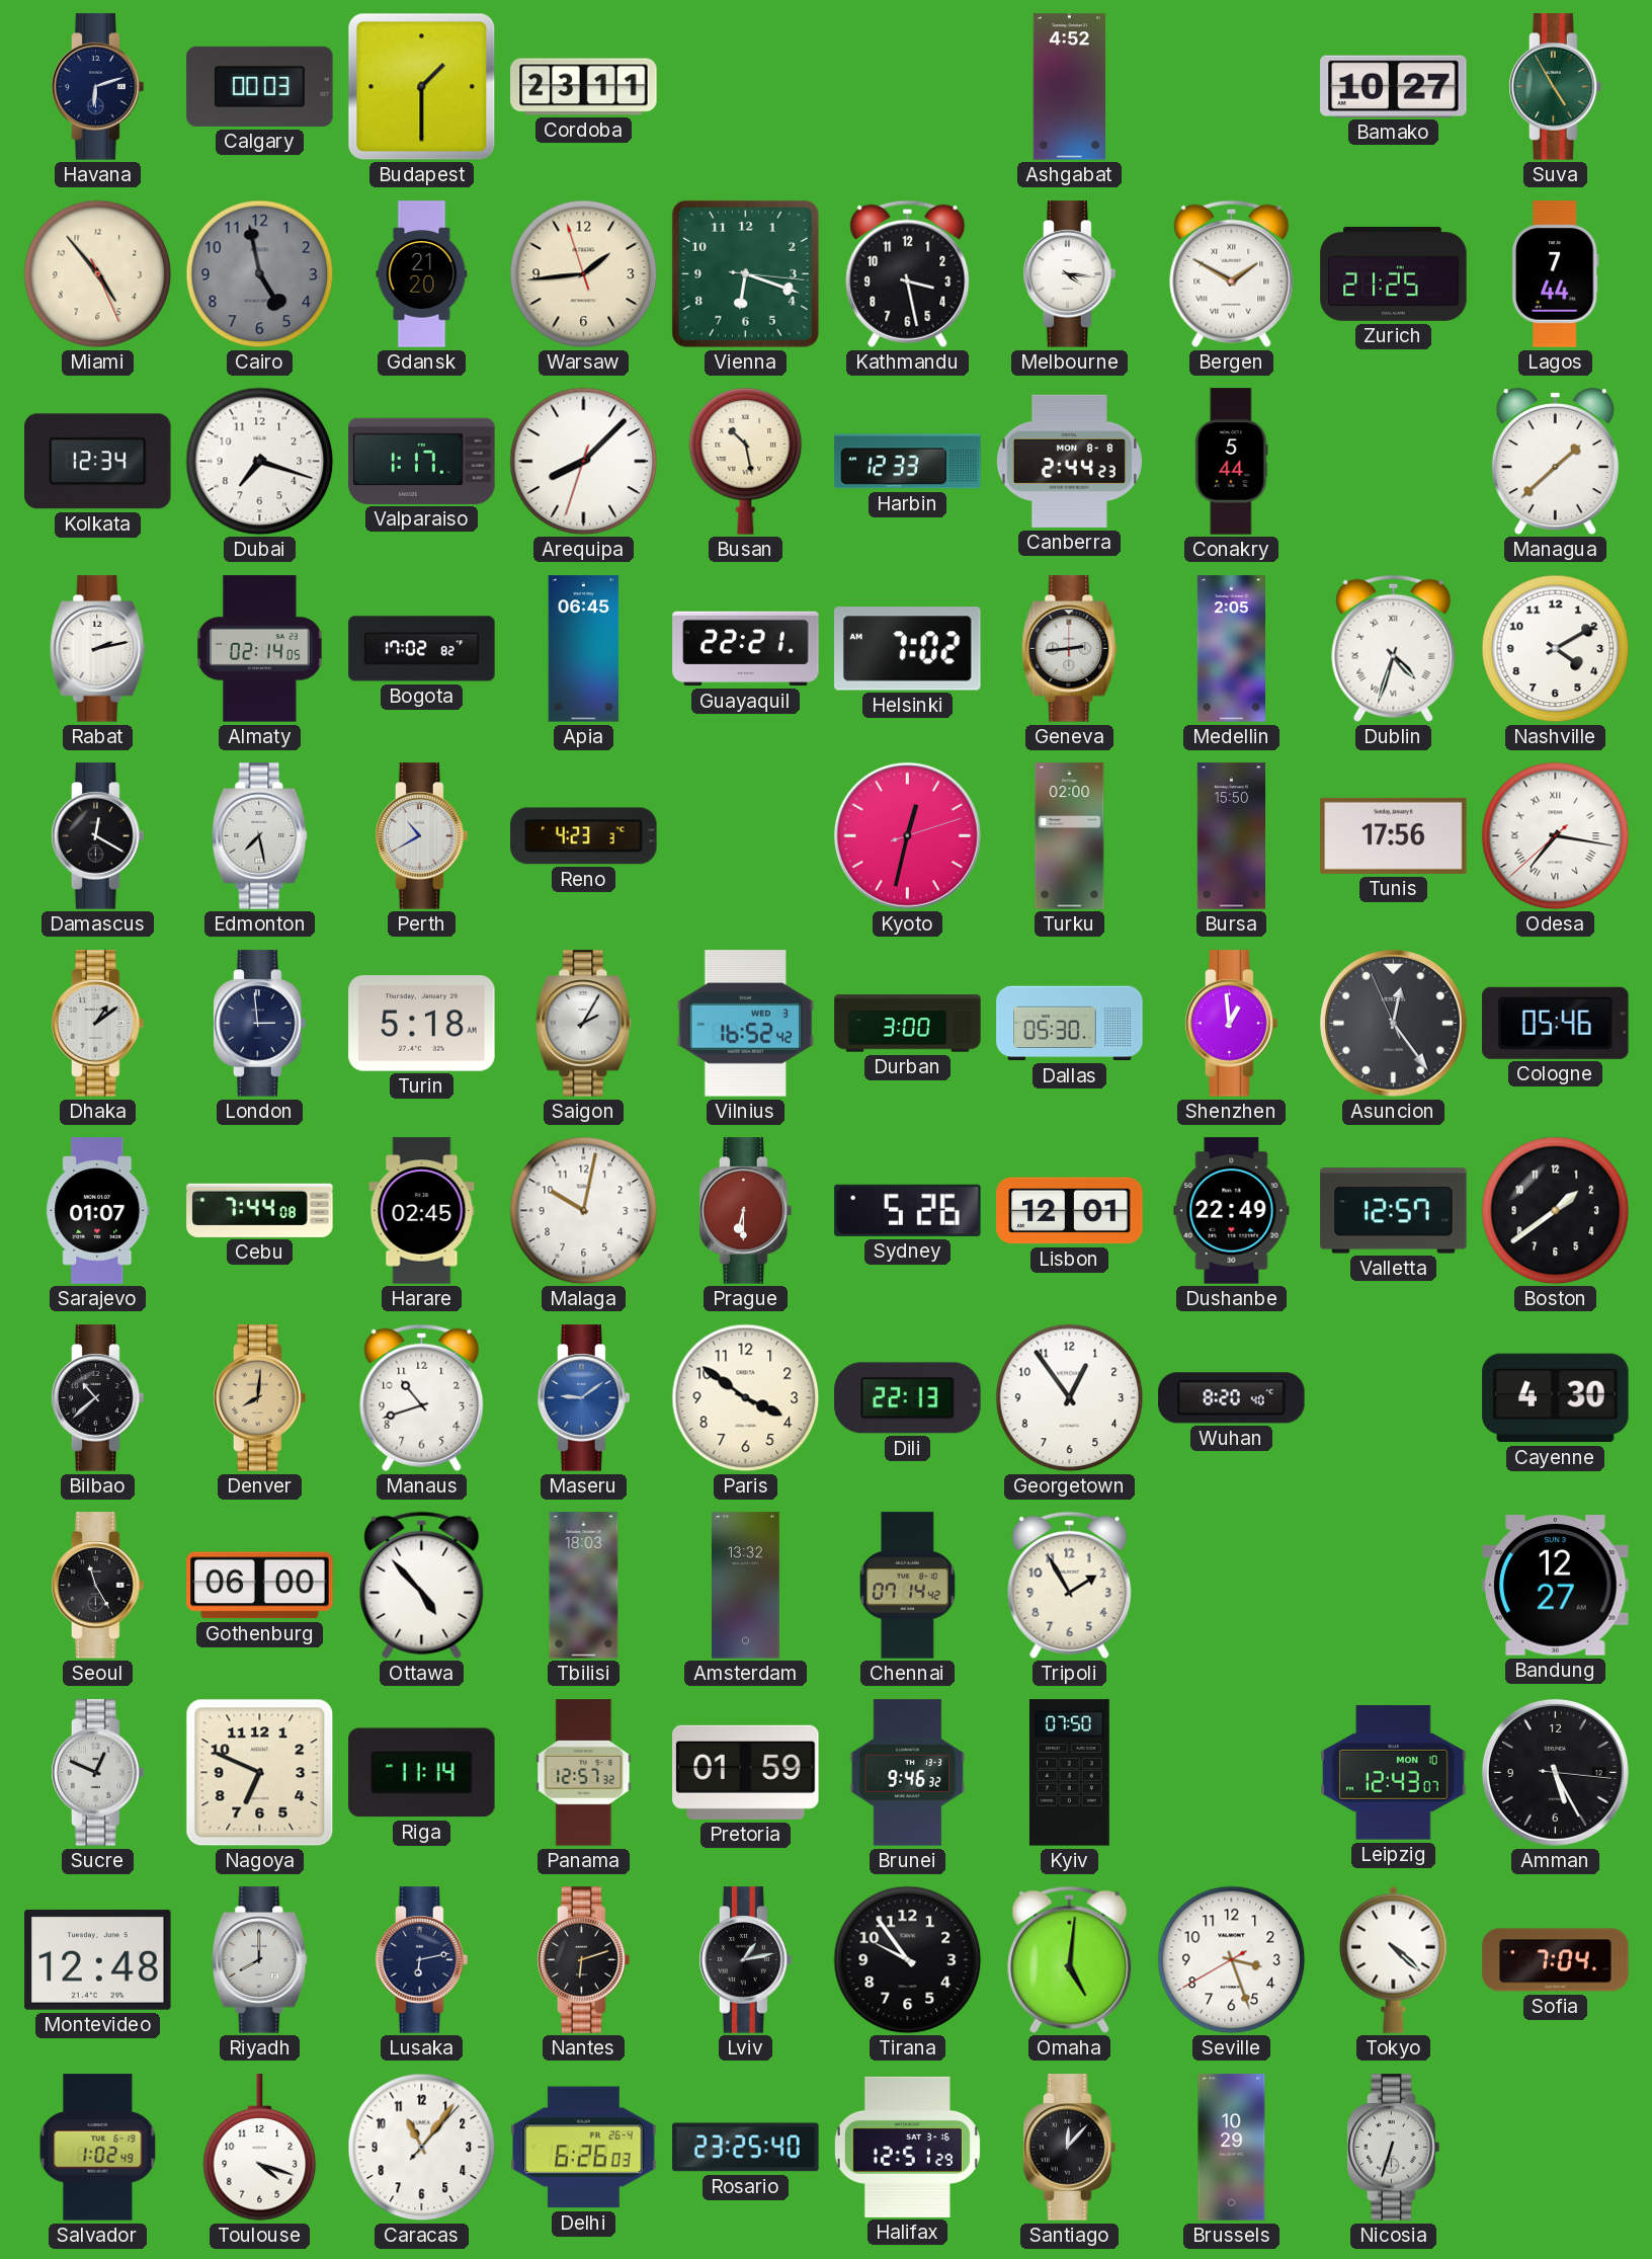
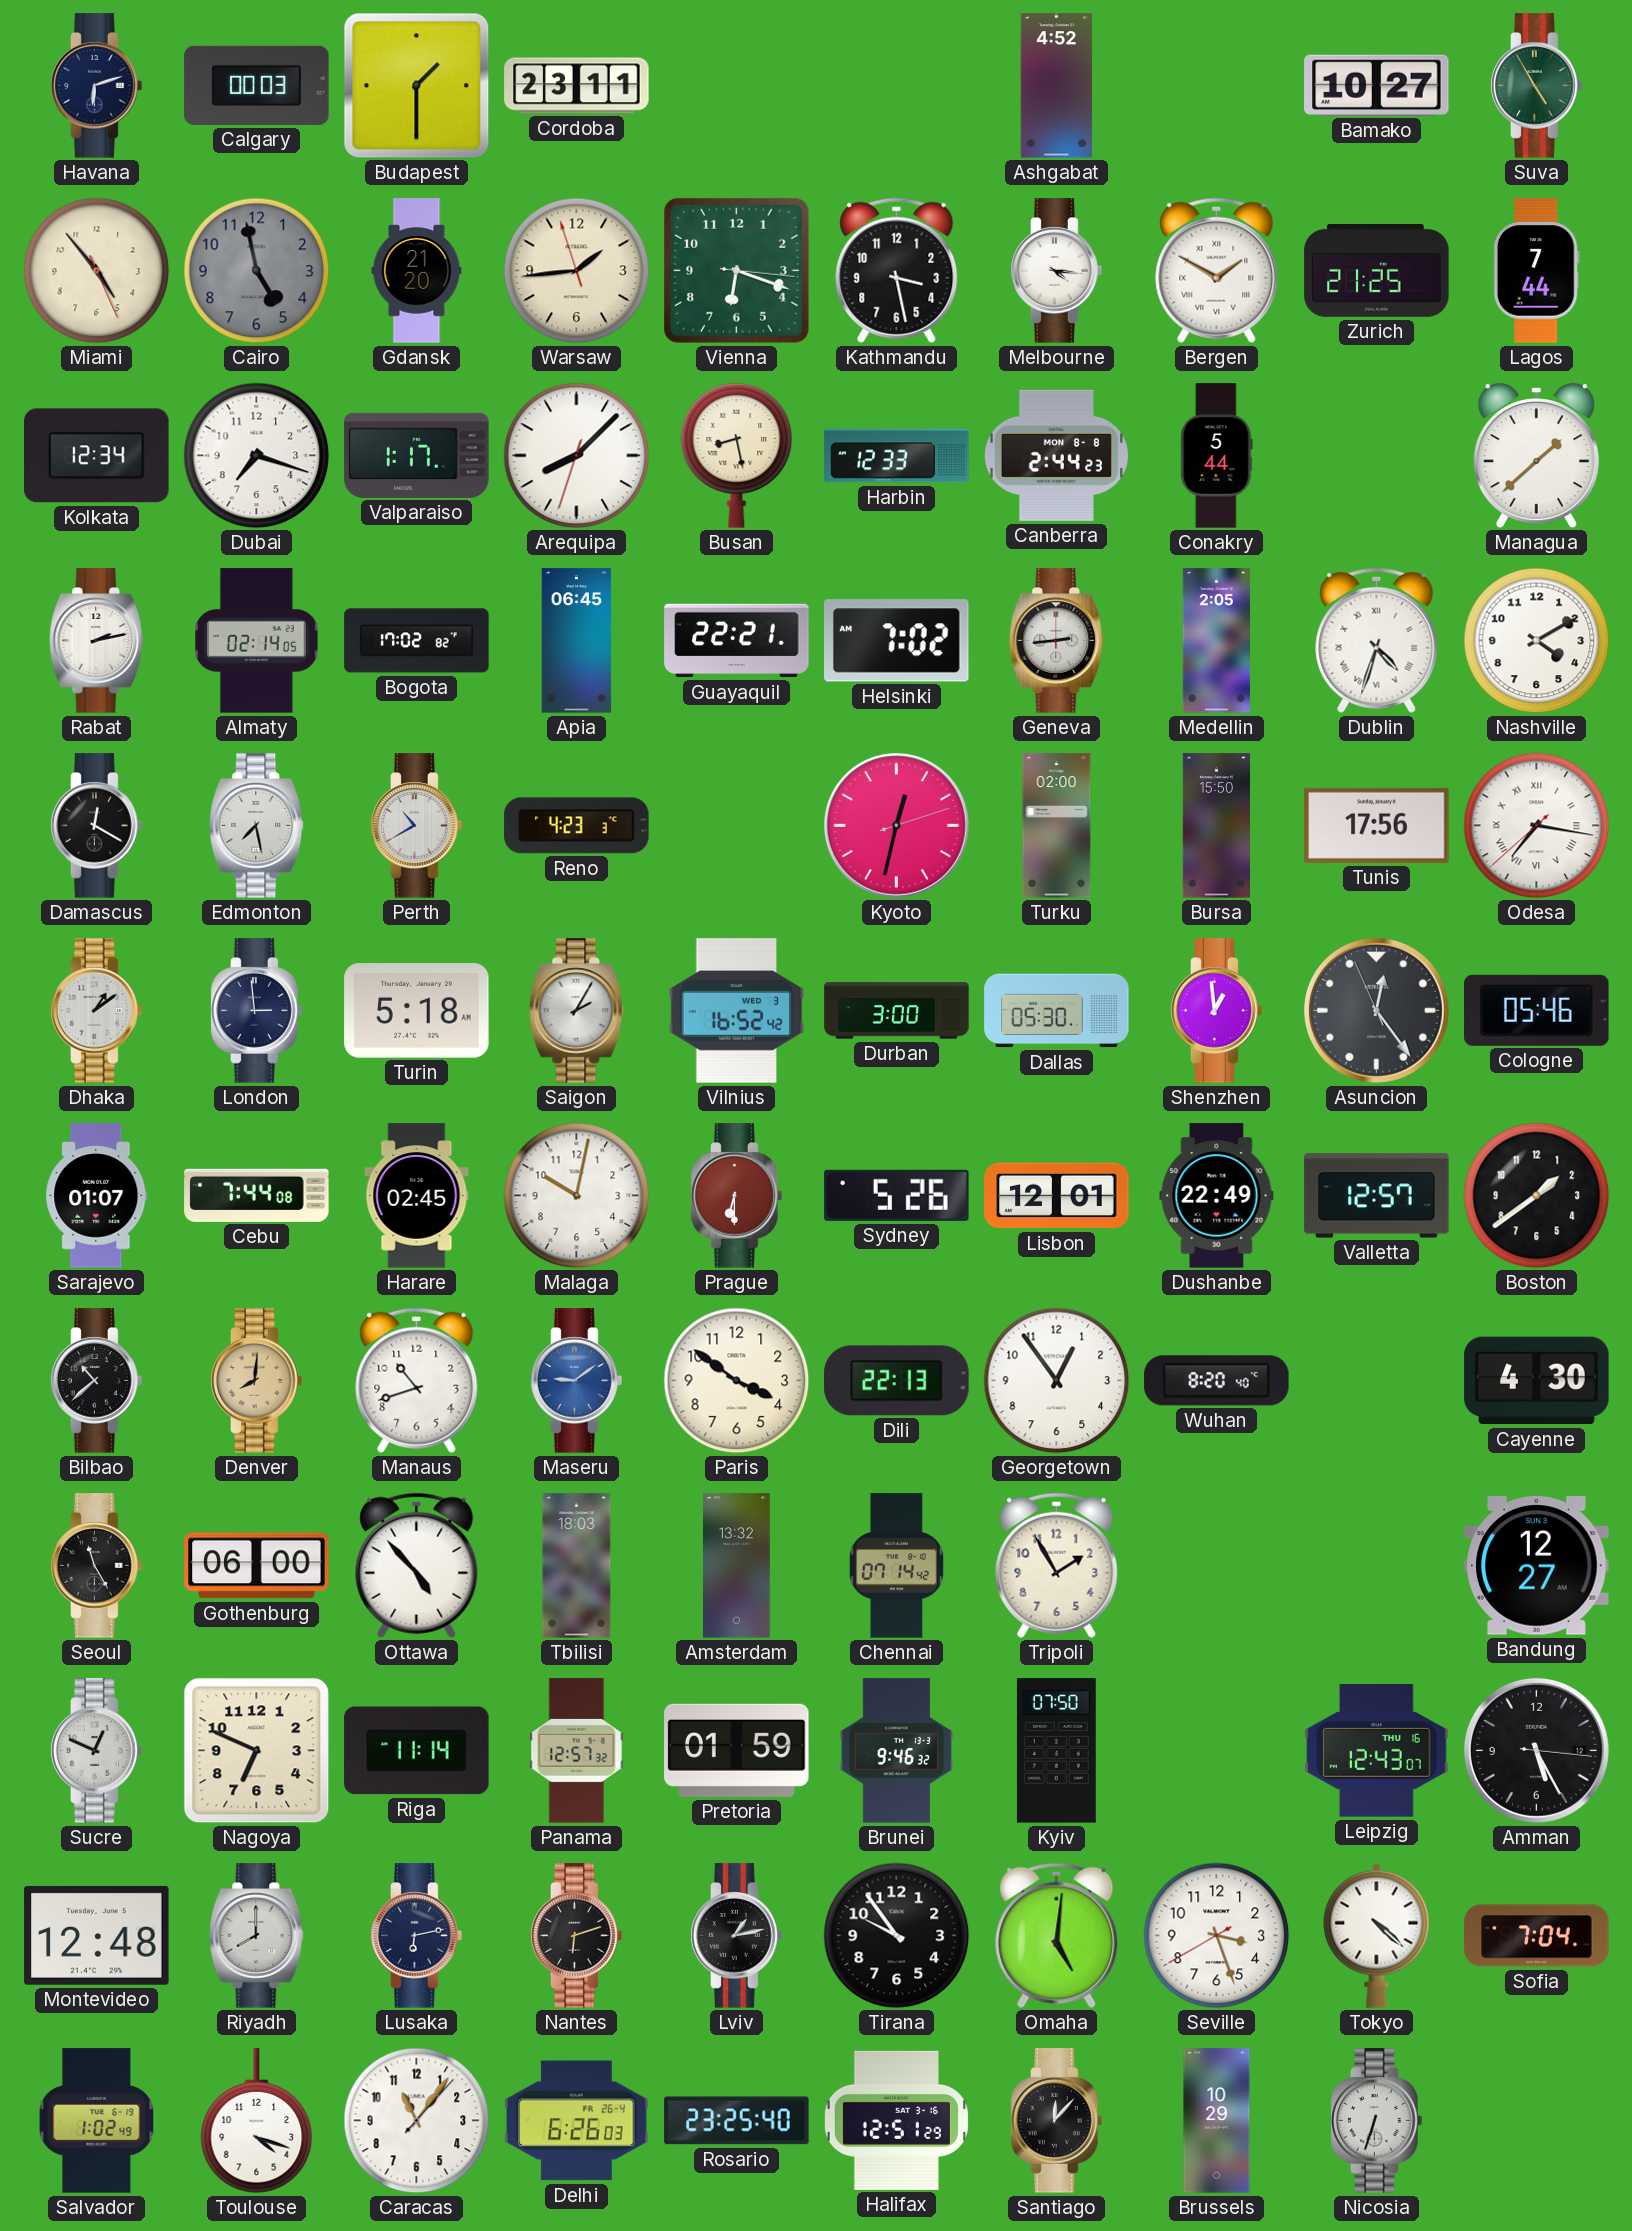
Busan: 10:28 -> 8:28 (737, 456)
Leipzig date: MON 10 -> THU 16 (1377, 1751)
